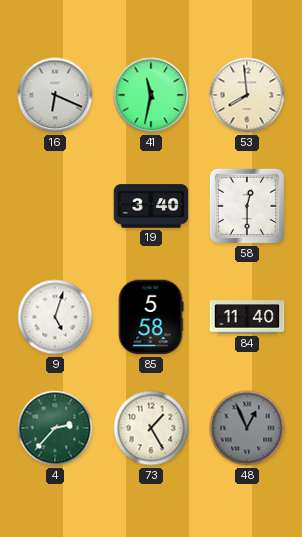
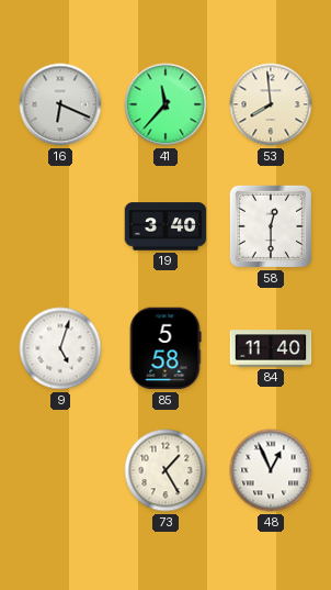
41: 11:32 -> 11:37 (165, 104)
4: 2:37 -> none (55, 428)
48 dial: grey -> white (271, 470)
